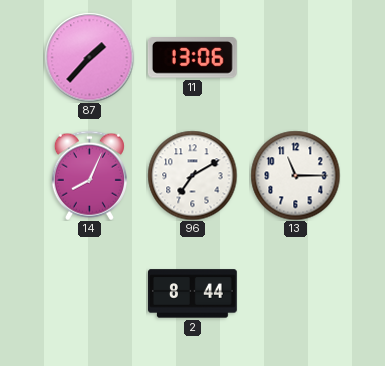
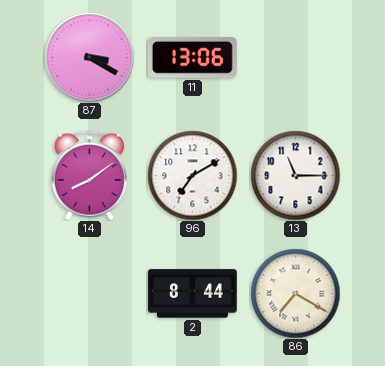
87: 1:37 -> 3:20 (89, 57)
14: 8:04 -> 8:09 (89, 175)
86: none -> 7:20 (295, 293)
